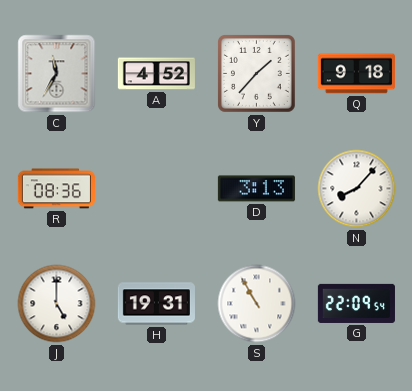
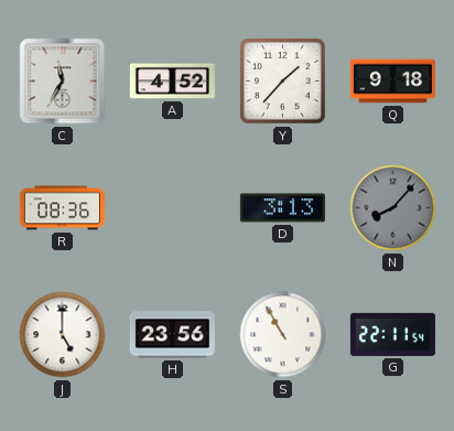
N dial: white -> grey (393, 208)
H: 19:31 -> 23:56 (172, 335)
G: 22:09 -> 22:11 (392, 334)
